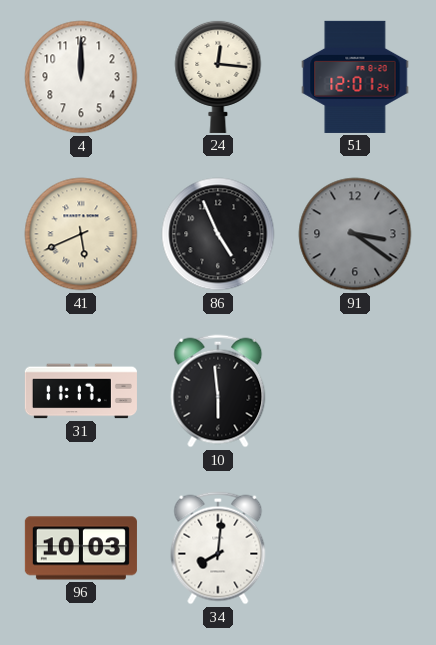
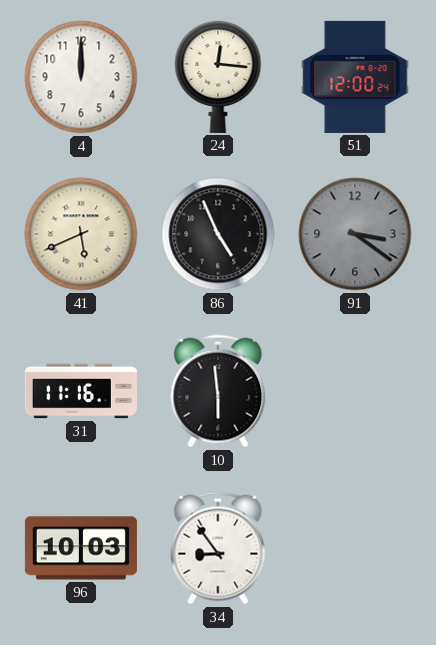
51: 12:01 -> 12:00 (355, 77)
31: 11:17 -> 11:16 (81, 391)
34: 8:01 -> 8:54 (218, 548)
